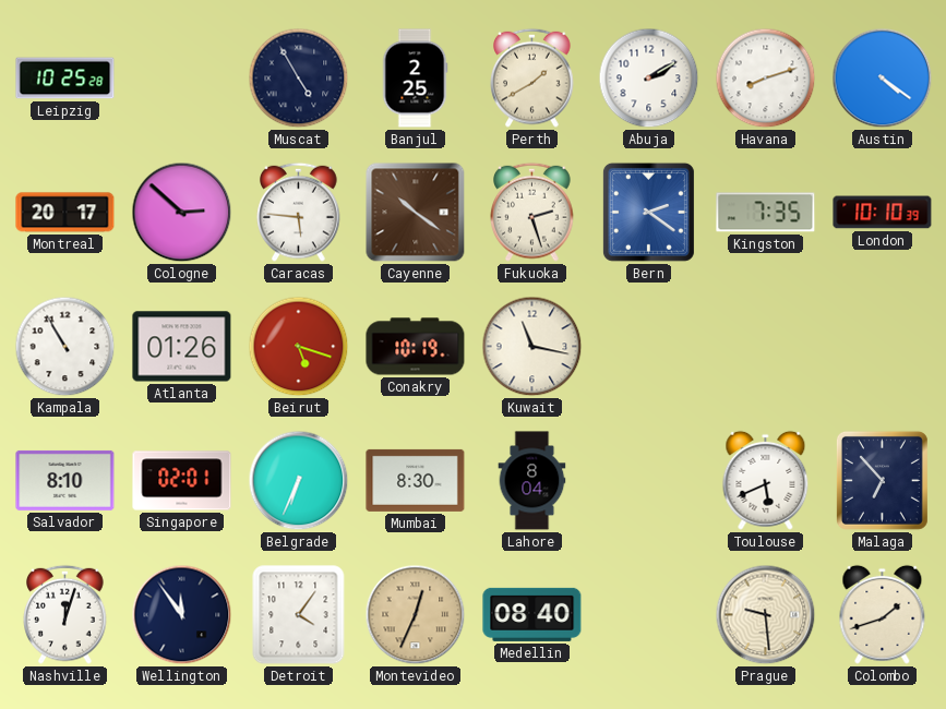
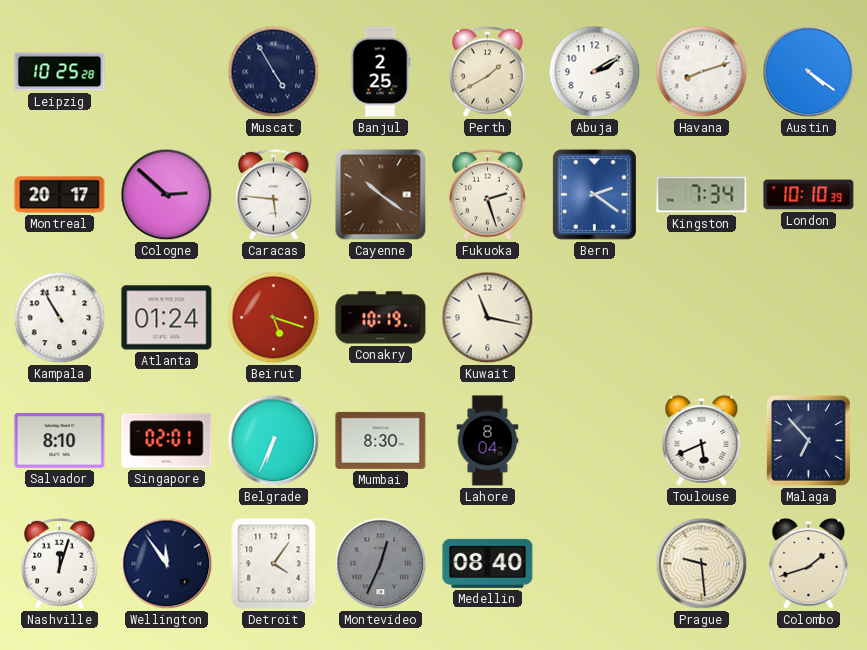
Kingston: 7:35 -> 7:34 (702, 195)
Atlanta: 01:26 -> 01:24 (167, 318)
Montevideo dial: champagne -> grey (381, 564)
